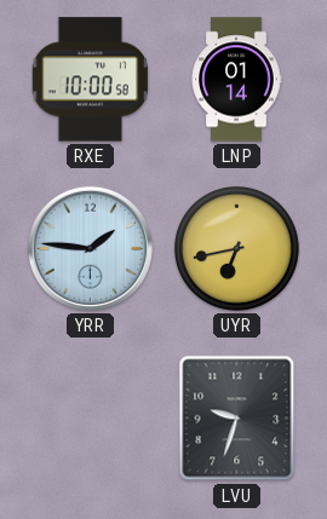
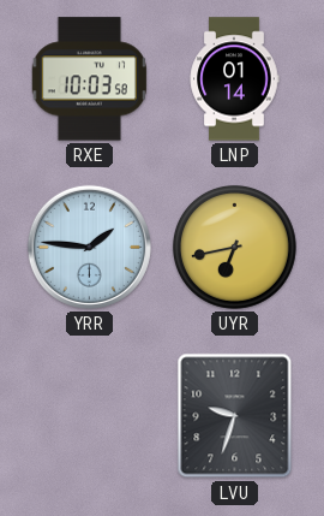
RXE: 10:00 -> 10:03 (89, 79)
